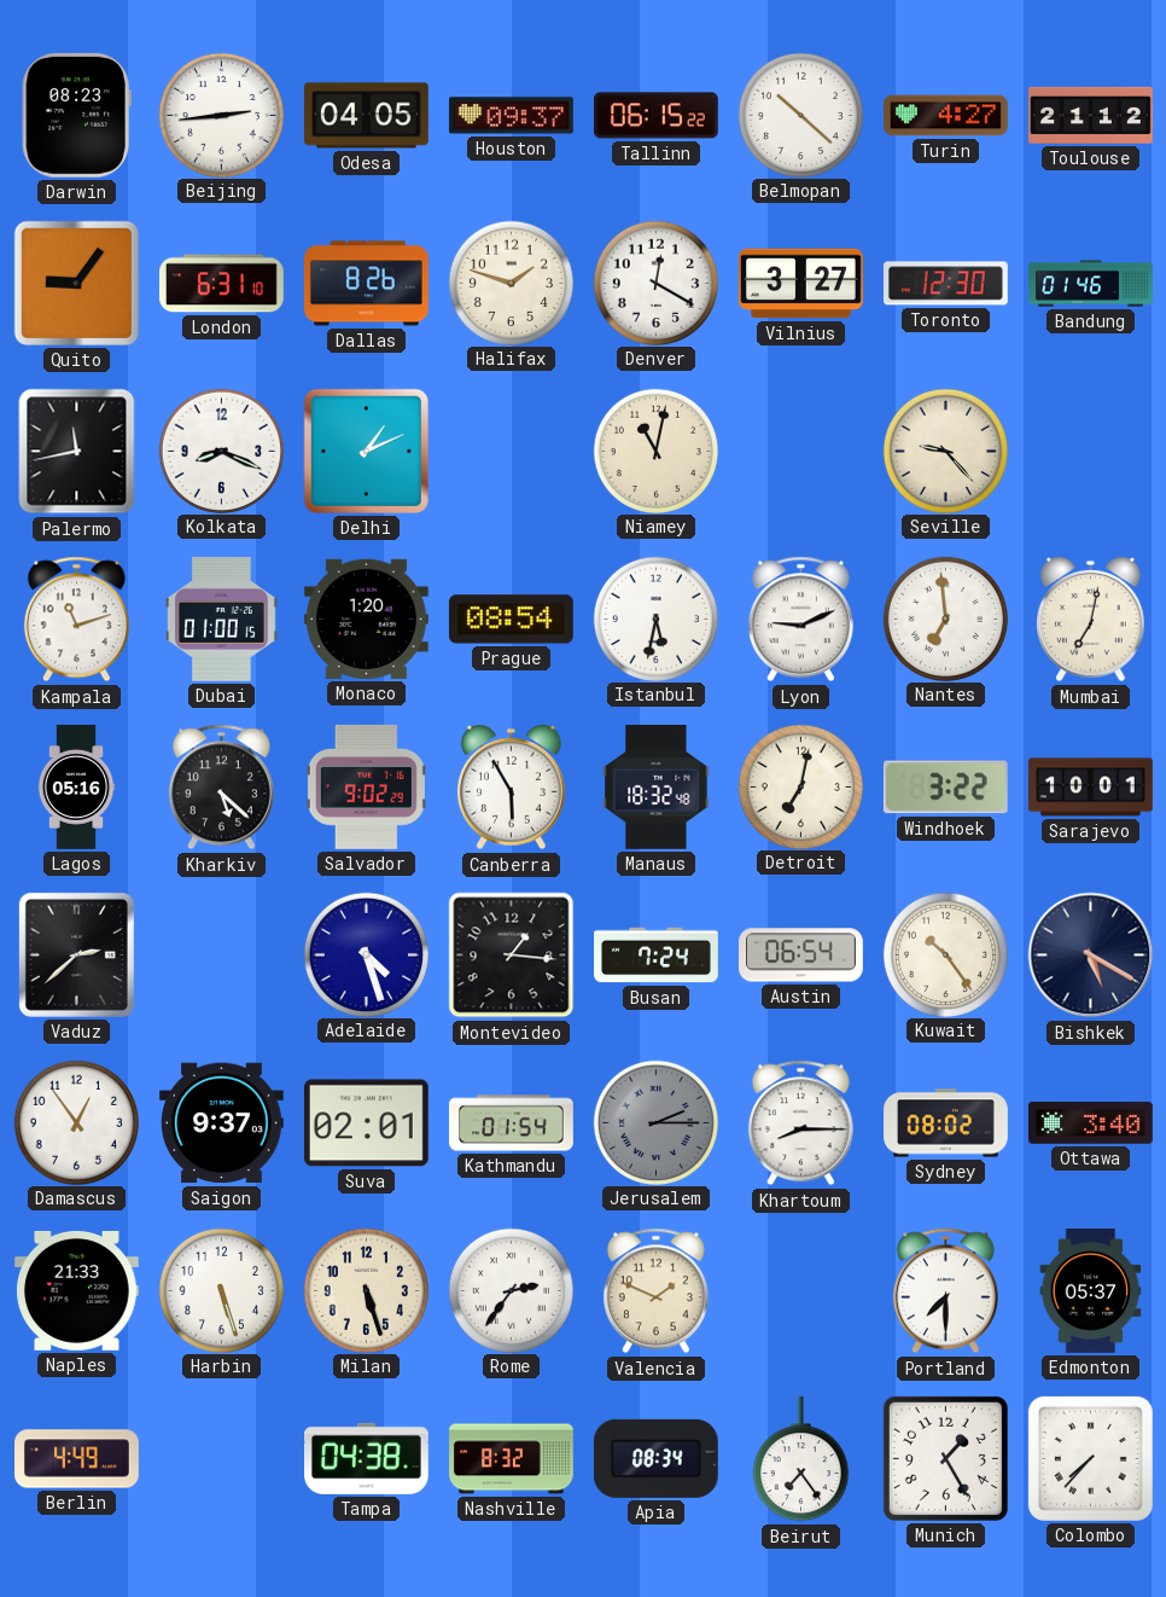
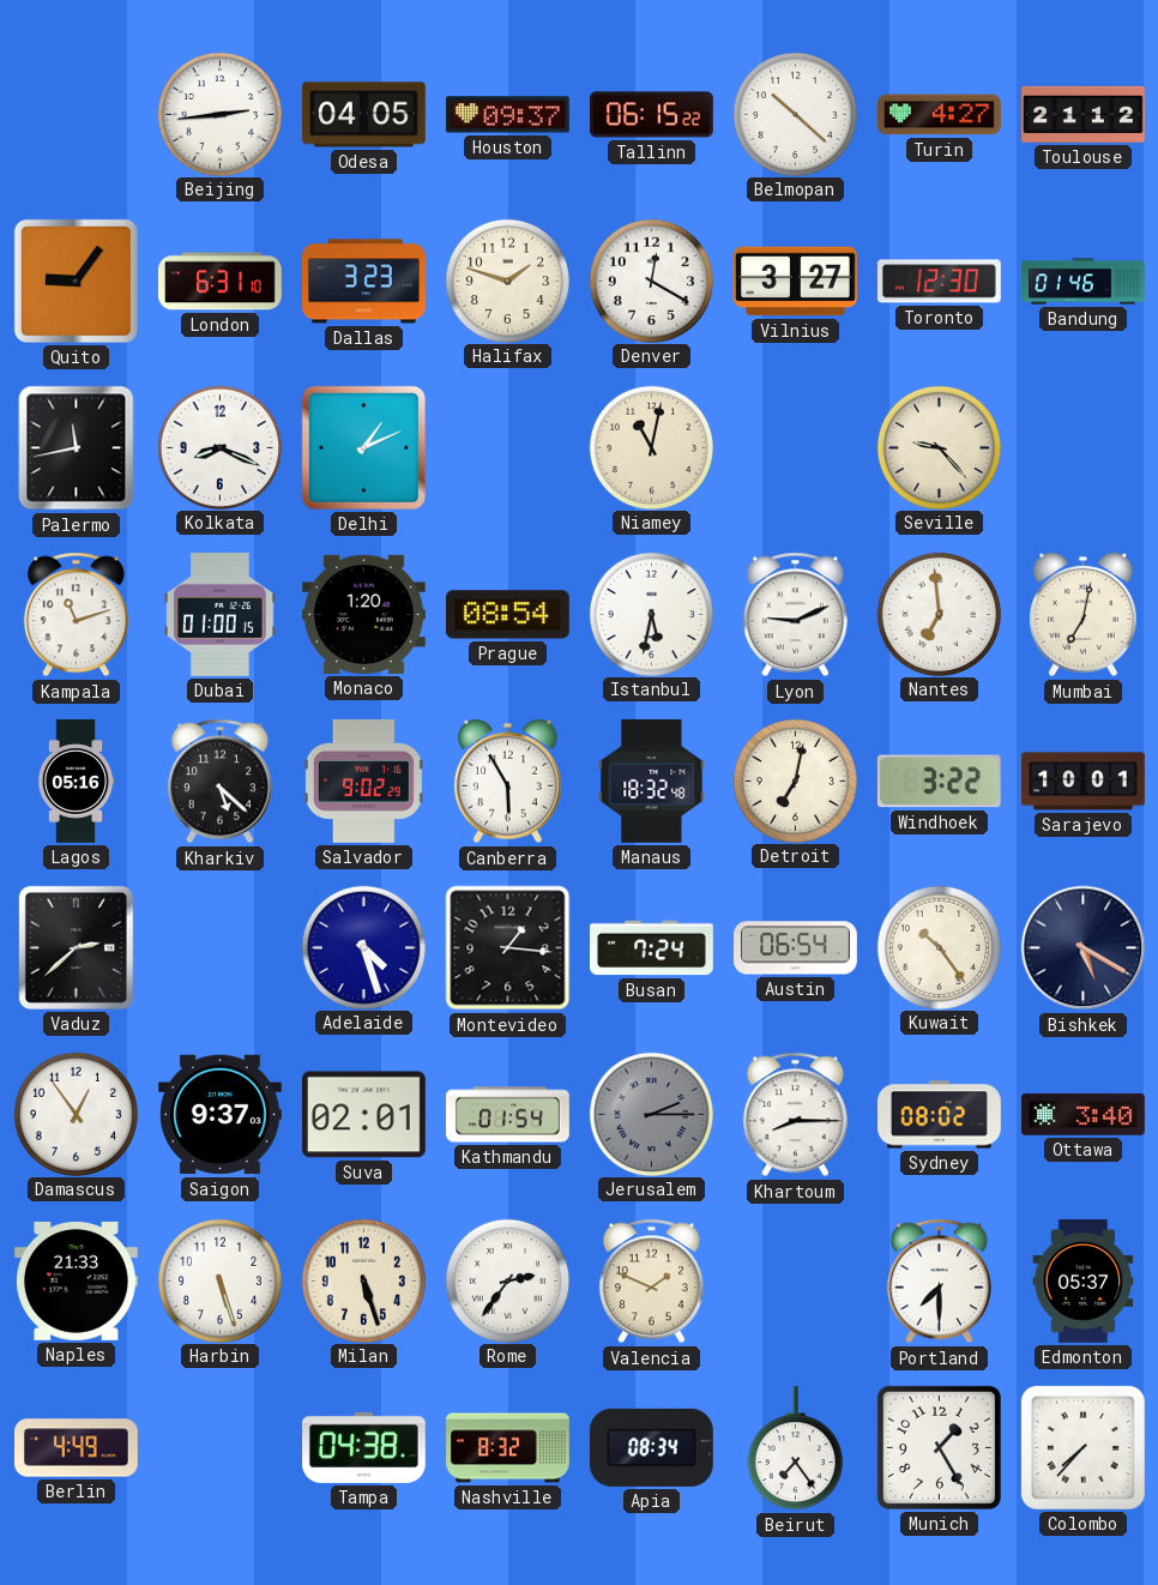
Darwin: 08:23 -> none (76, 115)
Dallas: 8:26 -> 3:23 (363, 282)
